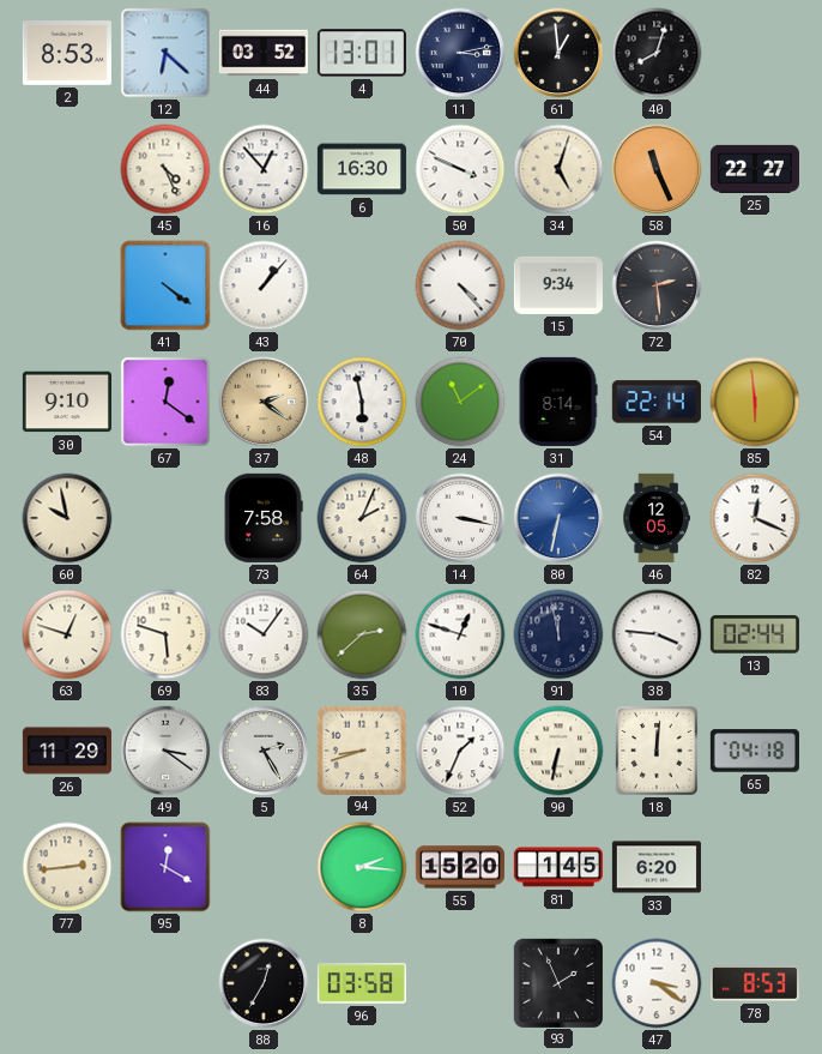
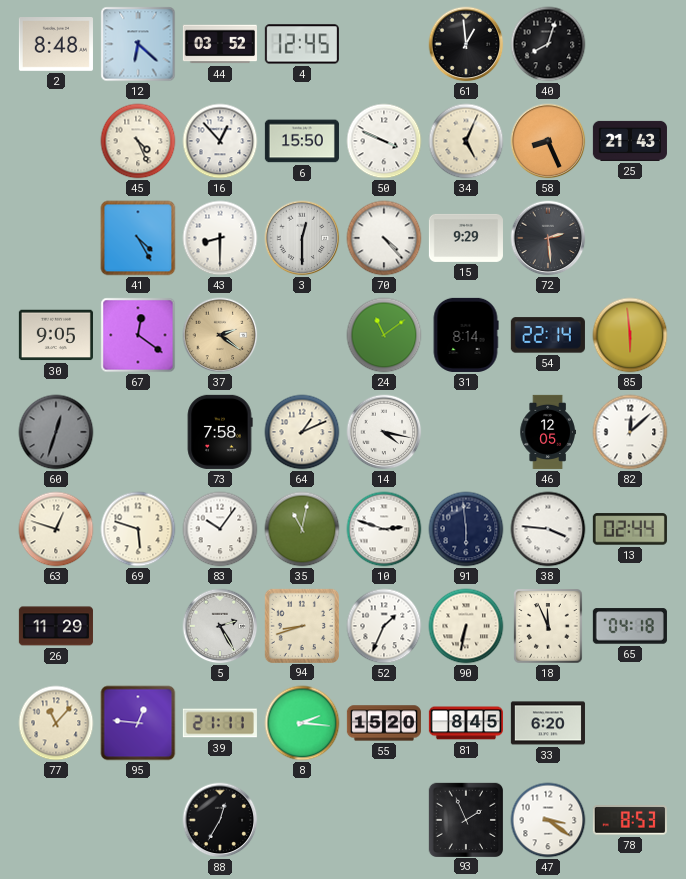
2: 8:53 -> 8:48 (56, 45)
4: 13:01 -> 12:45 (302, 44)
11: 3:13 -> none (460, 53)
6: 16:30 -> 15:50 (302, 141)
34: 5:03 -> 5:04 (466, 141)
58: 11:26 -> 8:26 (548, 141)
25: 22:27 -> 21:43 (630, 141)
41: 4:21 -> 4:25 (138, 238)
43: 1:07 -> 8:30 (220, 238)
3: none -> 12:30 (302, 238)
15: 9:34 -> 9:29 (466, 238)
30: 9:10 -> 9:05 (56, 335)
48: 5:58 -> none (362, 402)
60: 9:58 -> 12:33 (56, 432)
60 dial: cream -> grey (56, 432)
64: 2:04 -> 1:11 (302, 432)
14: 3:17 -> 4:17 (384, 432)
80: 6:32 -> none (558, 518)
82: 12:19 -> 12:08 (630, 432)
35: 2:38 -> 11:02 (302, 529)
10: 12:48 -> 2:48 (384, 529)
91: 11:58 -> 5:59 (466, 529)
49: 3:21 -> none (165, 751)
18: 12:01 -> 11:56 (548, 626)
77: 2:44 -> 11:07 (56, 723)
95: 12:20 -> 12:46 (138, 723)
39: none -> 21:11 (220, 723)
81: 1:45 -> 8:45 (466, 723)
96: 03:58 -> none (362, 983)
